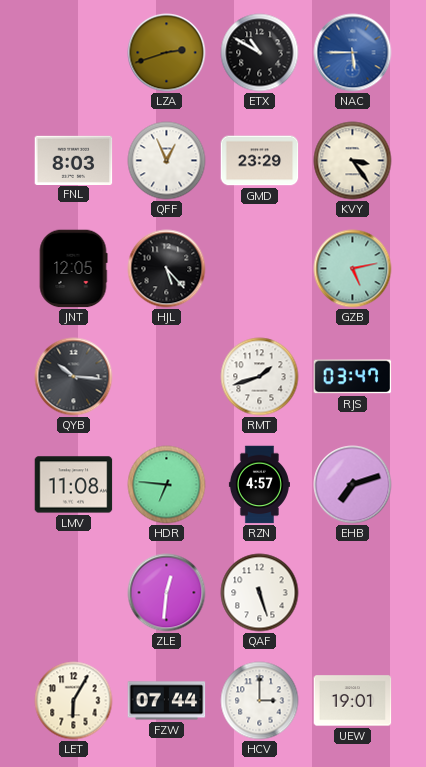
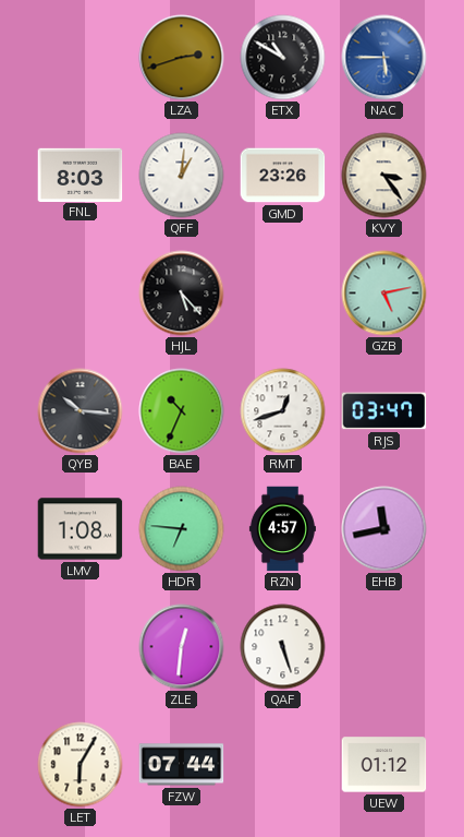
QFF: 12:56 -> 1:01 (182, 176)
GMD: 23:29 -> 23:26 (283, 176)
JNT: 12:05 -> none (73, 269)
BAE: none -> 10:34 (182, 411)
RMT: 1:42 -> 12:42 (283, 411)
LMV: 11:08 -> 1:08 (81, 529)
EHB: 7:12 -> 11:43 (384, 529)
HCV: 3:00 -> none (260, 701)
UEW: 19:01 -> 01:12 (384, 765)
